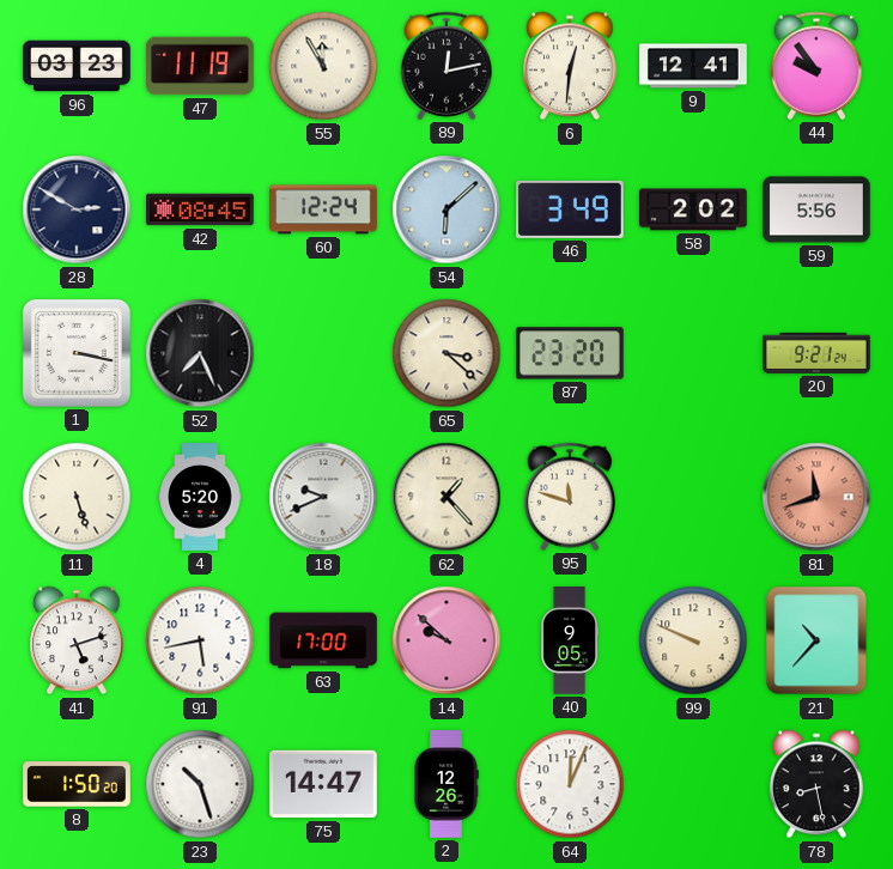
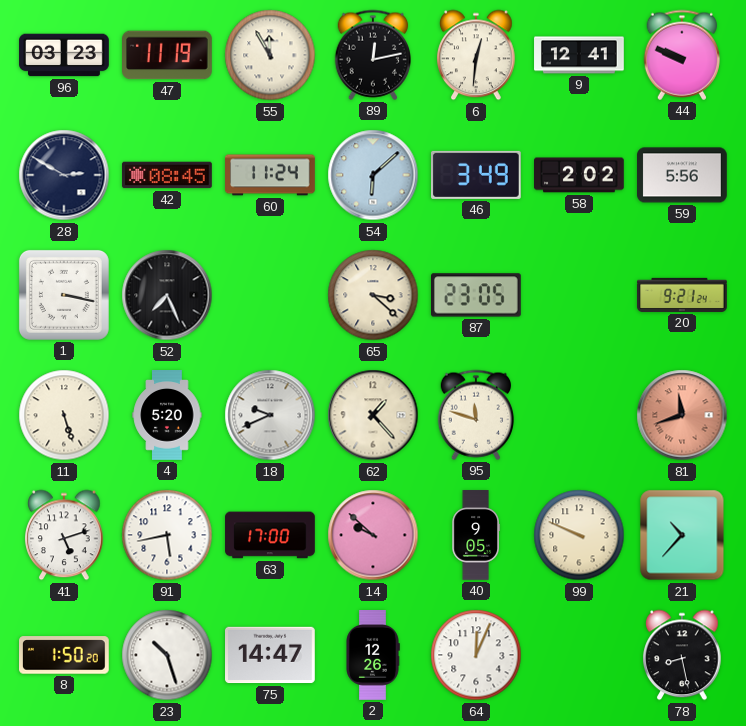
44: 9:54 -> 9:49 (681, 55)
60: 12:24 -> 11:24 (271, 175)
87: 23:20 -> 23:05 (477, 295)
